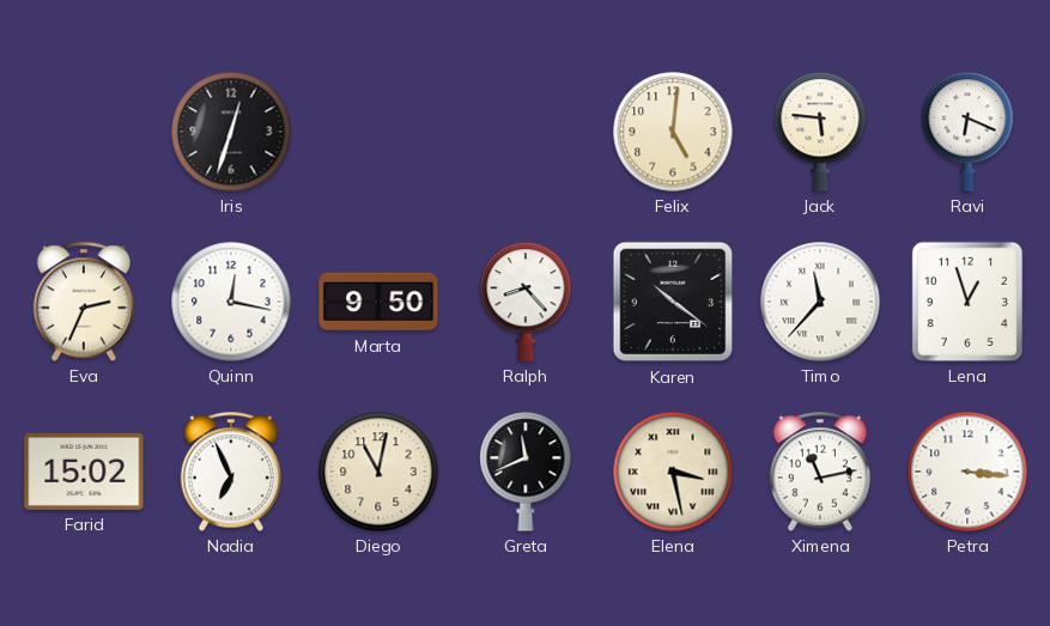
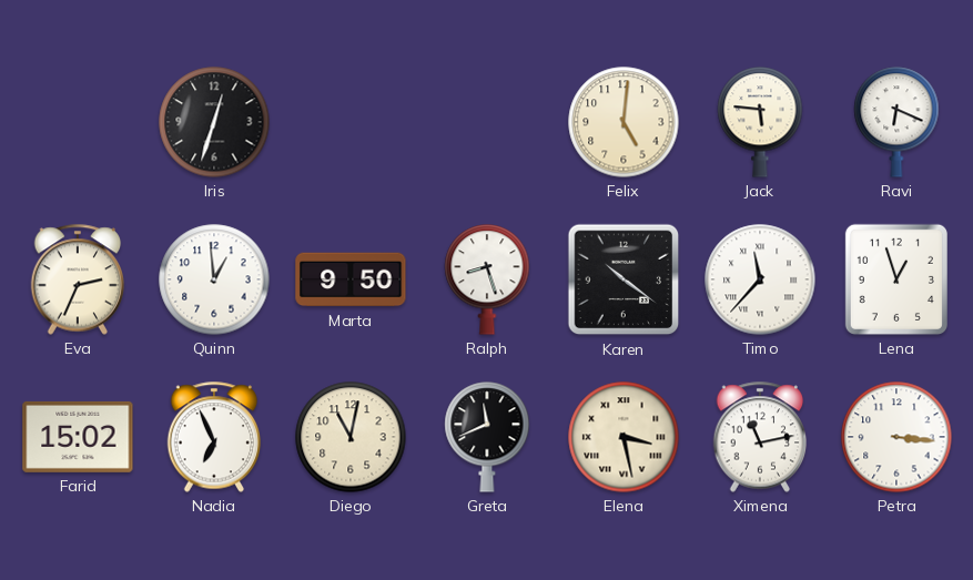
Quinn: 12:17 -> 12:59 (214, 279)
Ralph: 8:23 -> 8:27 (487, 279)
